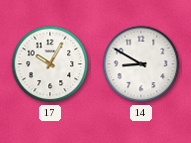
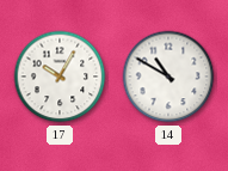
14: 8:50 -> 10:50 (168, 77)
